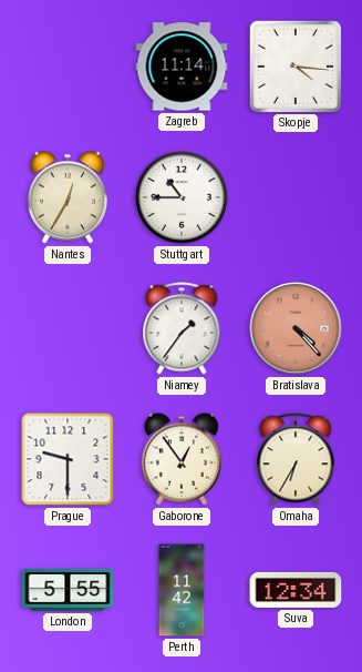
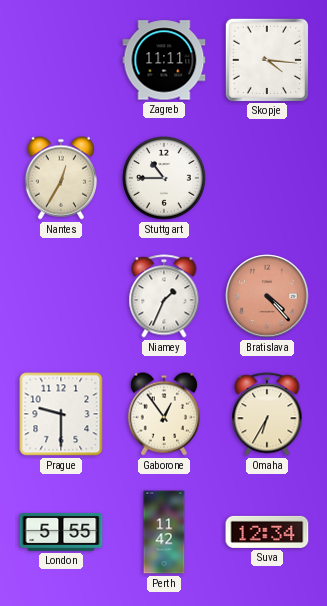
Zagreb: 11:14 -> 11:11 (164, 60)
Niamey: 1:36 -> 1:34 (164, 296)
